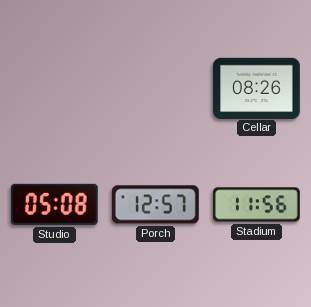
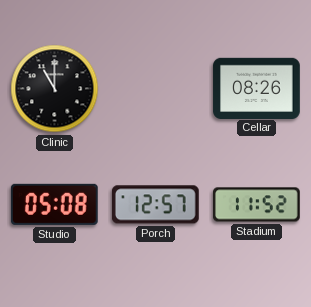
Clinic: none -> 11:00 (55, 89)
Stadium: 11:56 -> 11:52 (257, 205)
